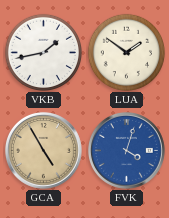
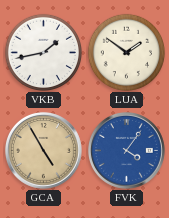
FVK: 4:03 -> 4:06 (126, 150)
